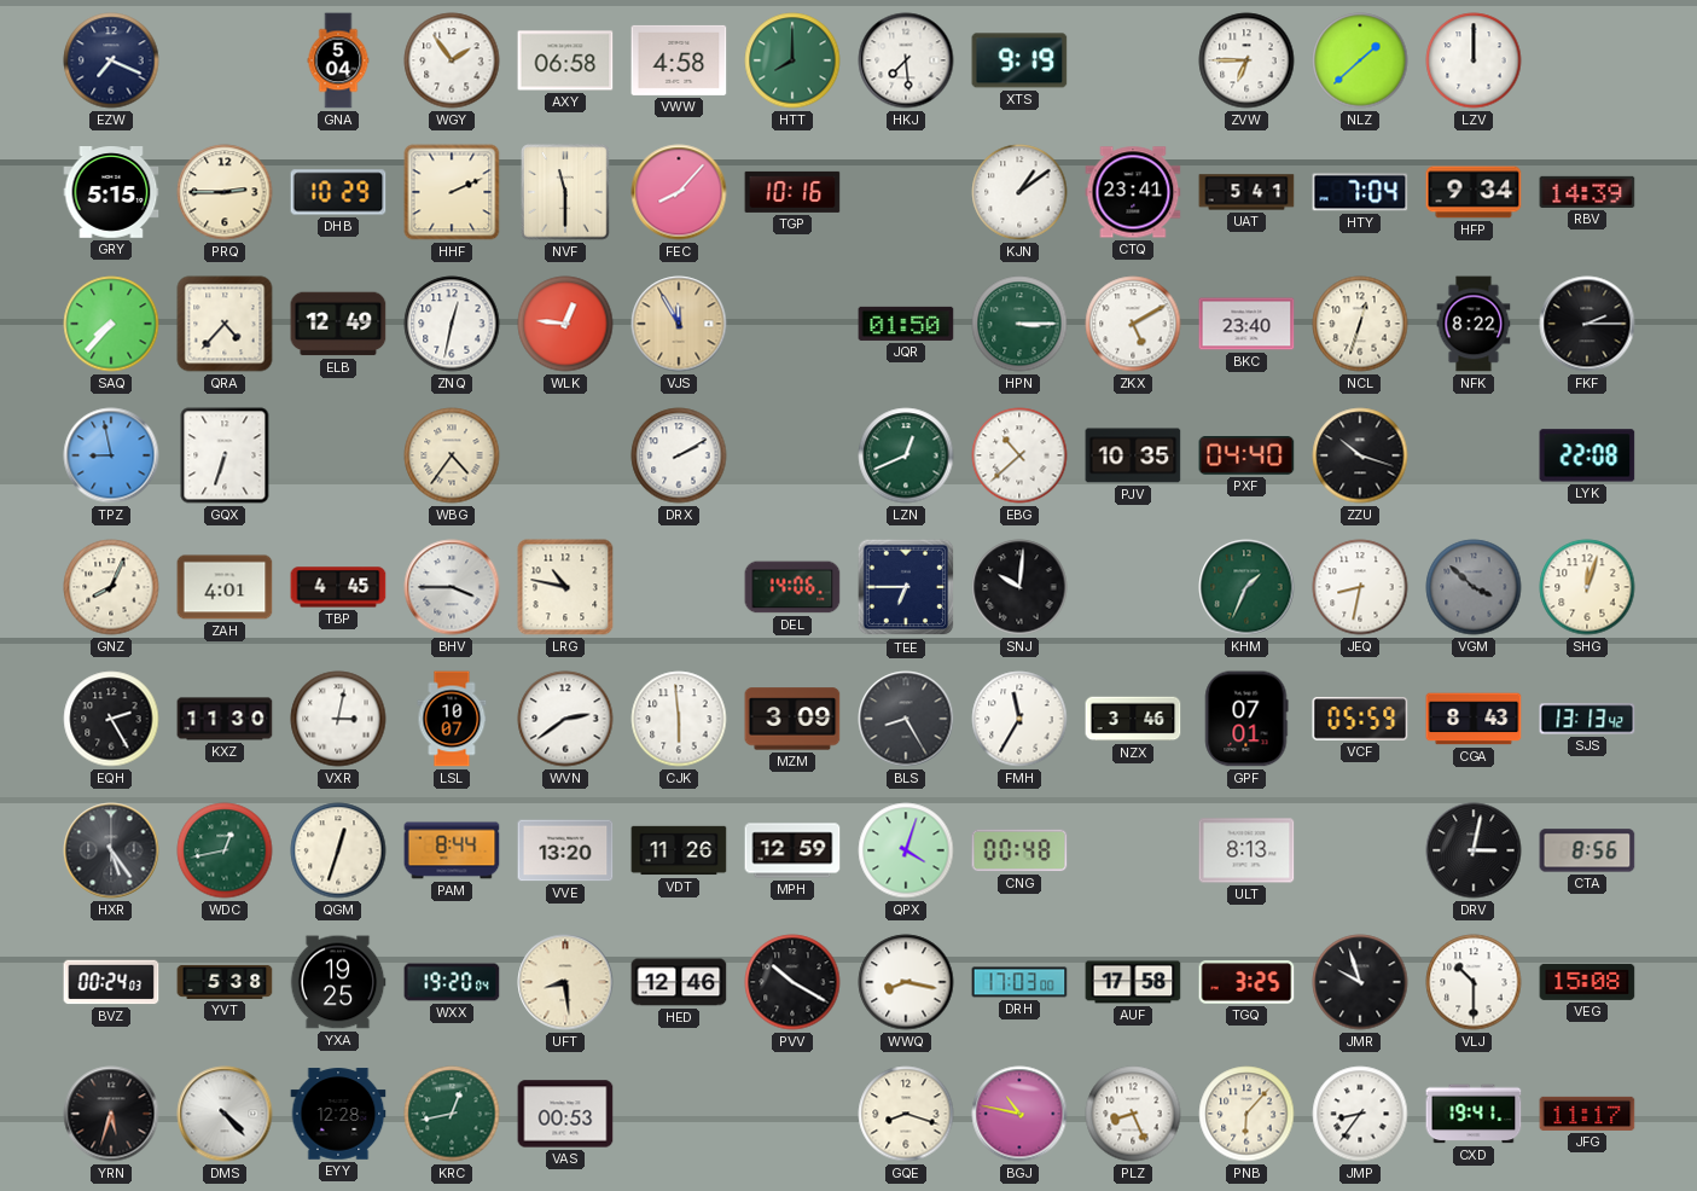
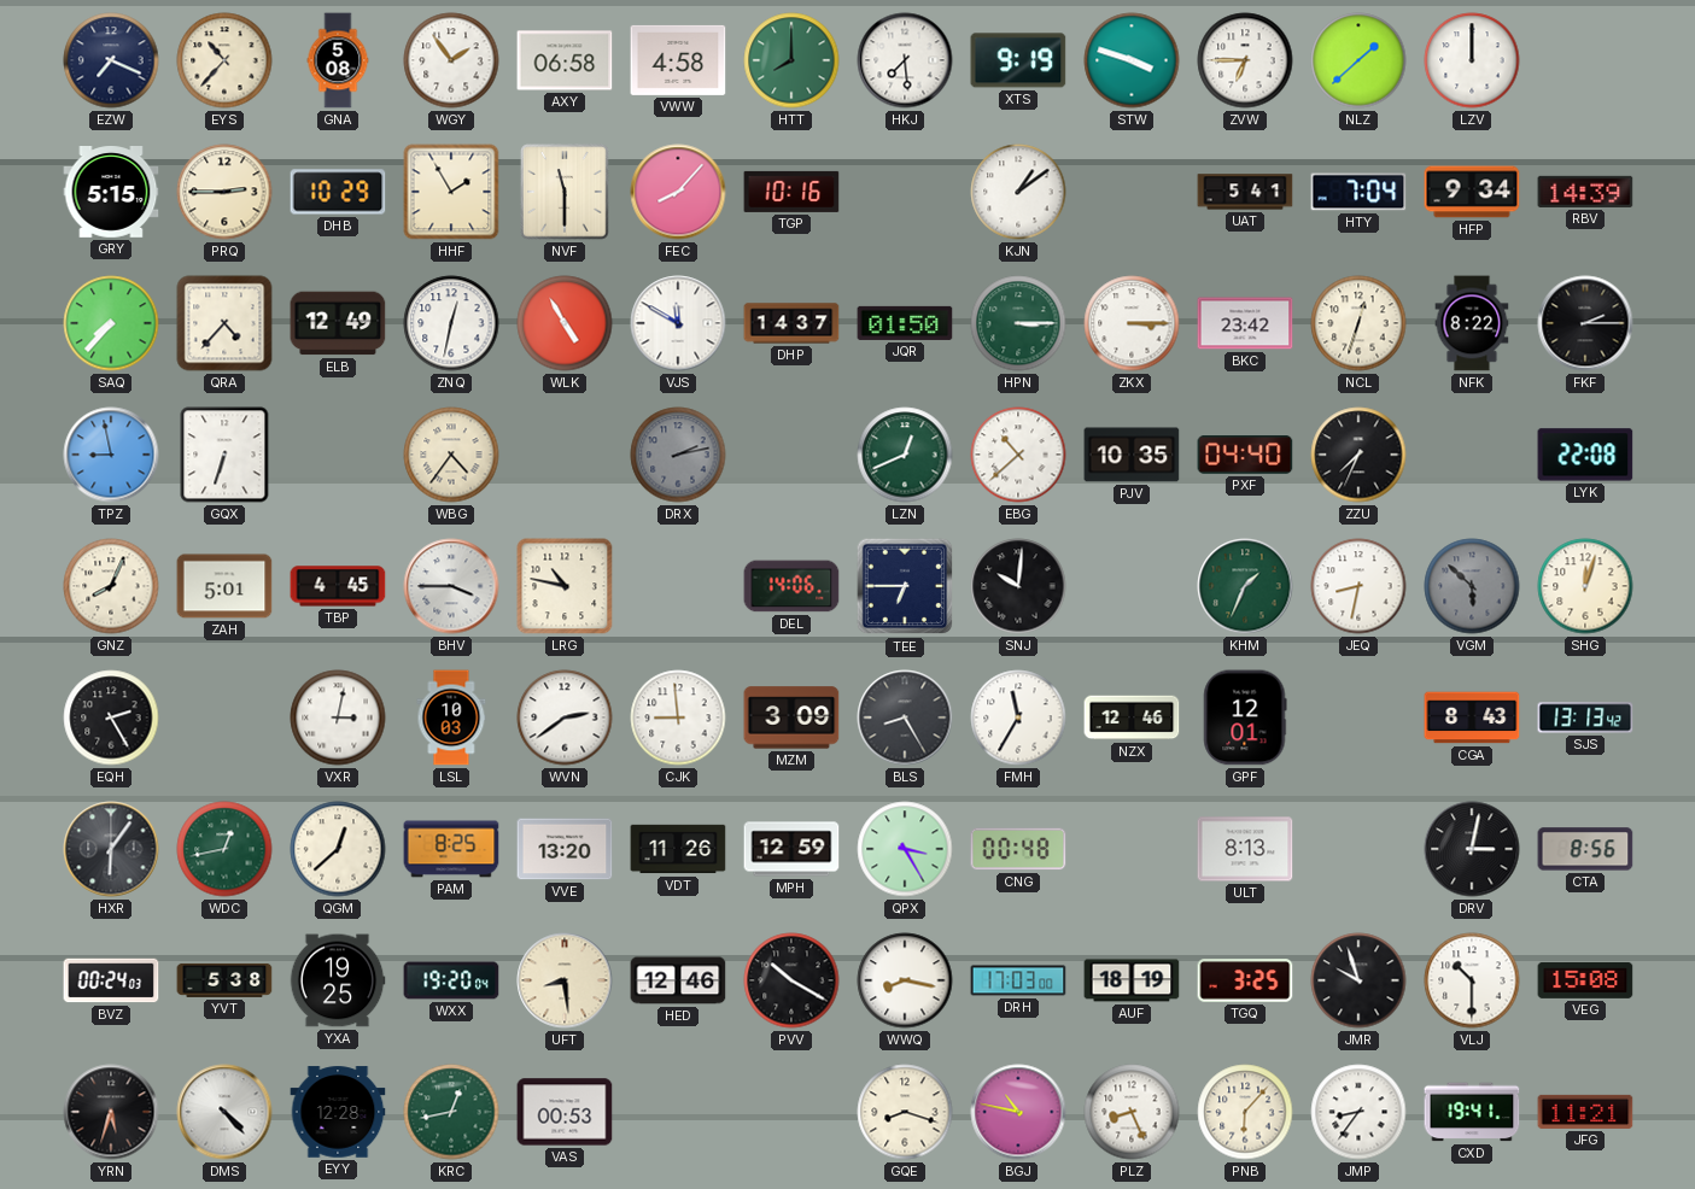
EYS: none -> 10:37 (224, 60)
GNA: 5:04 -> 5:08 (338, 60)
STW: none -> 3:48 (1132, 60)
HHF: 2:11 -> 1:55 (451, 192)
CTQ: 23:41 -> none (1133, 192)
WLK: 12:46 -> 4:55 (565, 323)
VJS: 11:55 -> 11:50 (678, 323)
VJS dial: champagne -> white (678, 323)
DHP: none -> 14:37 (791, 323)
ZKX: 5:10 -> 3:15 (1132, 323)
BKC: 23:40 -> 23:42 (1245, 323)
DRX: 2:10 -> 2:13 (678, 455)
DRX dial: white -> grey (678, 455)
ZZU: 10:18 -> 7:34 (1358, 455)
ZAH: 4:01 -> 5:01 (224, 586)
VGM: 3:52 -> 5:52 (1472, 586)
KXZ: 11:30 -> none (225, 719)
LSL: 10:07 -> 10:03 (451, 717)
CJK: 5:59 -> 8:59 (678, 717)
NZX: 3:46 -> 12:46 (1132, 717)
GPF: 07:01 -> 12:01 (1245, 717)
VCF: 05:59 -> none (1360, 719)
HXR: 5:24 -> 6:06 (111, 849)
QGM: 12:33 -> 12:38 (338, 849)
PAM: 8:44 -> 8:25 (451, 849)
QPX: 4:03 -> 3:25 (905, 849)
AUF: 17:58 -> 18:19 (1132, 980)
JFG: 11:17 -> 11:21 (1585, 1112)
